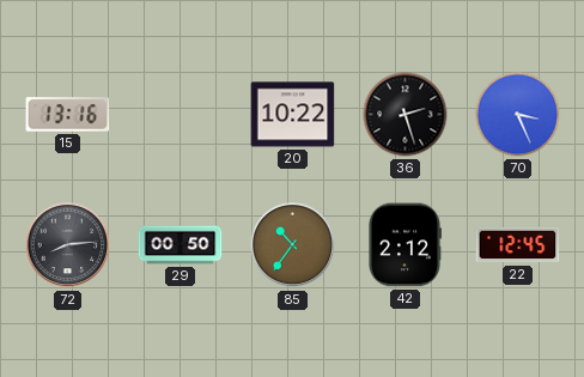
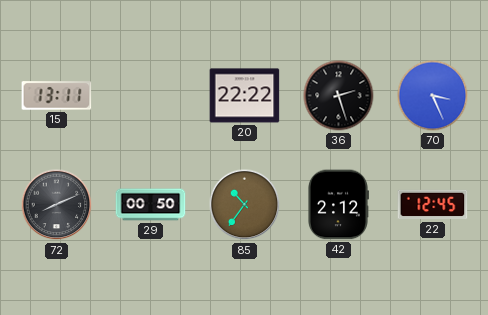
15: 13:16 -> 13:11 (57, 96)
20: 10:22 -> 22:22 (245, 96)
72: 8:14 -> 8:11 (57, 205)
